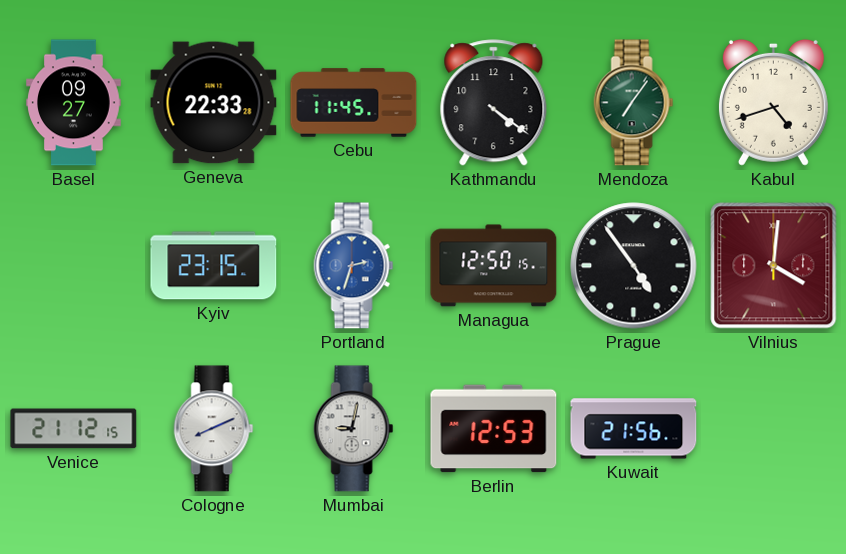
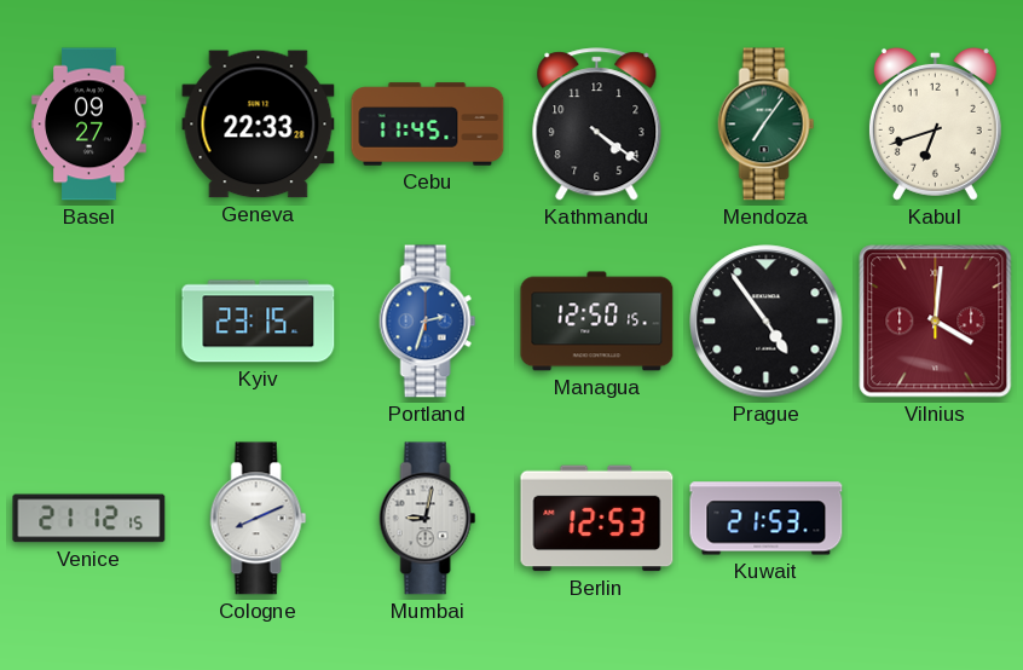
Kabul: 4:42 -> 6:42 (935, 123)
Kuwait: 21:56 -> 21:53 (767, 519)
